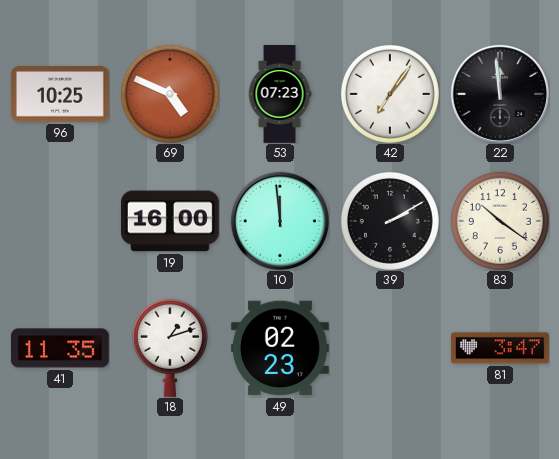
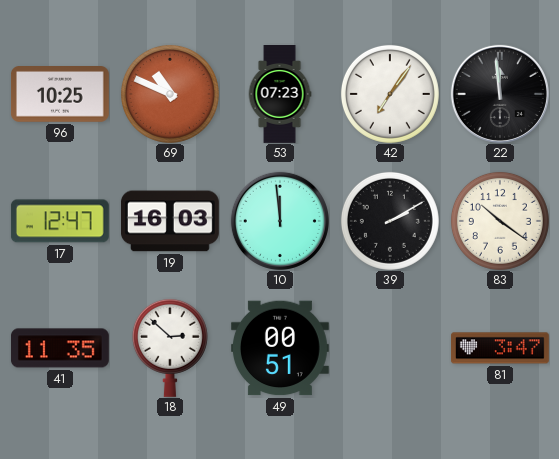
69: 4:49 -> 10:49 (170, 94)
17: none -> 12:47 (60, 221)
19: 16:00 -> 16:03 (170, 221)
18: 1:12 -> 2:52 (170, 348)
49: 02:23 -> 00:51 (280, 348)
